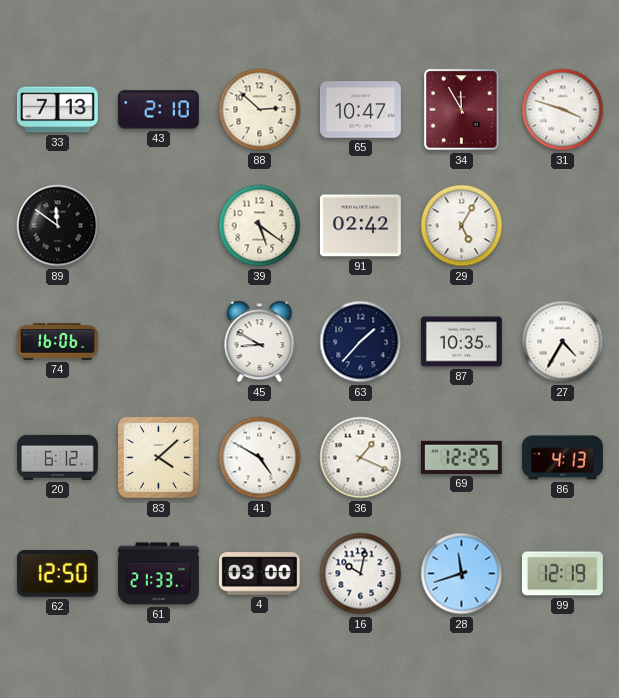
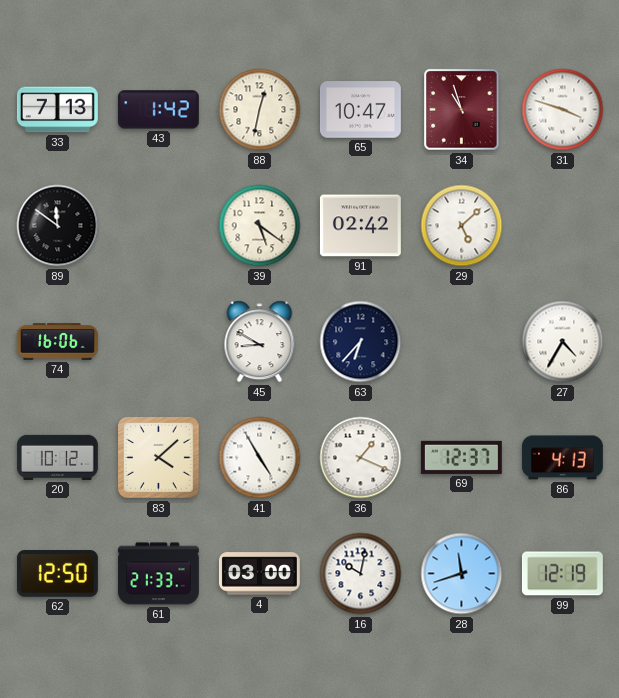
43: 2:10 -> 1:42 (158, 110)
88: 2:52 -> 12:32 (260, 110)
34: 11:55 -> 10:57 (462, 110)
29: 5:05 -> 5:08 (462, 226)
63: 1:37 -> 6:37 (361, 342)
87: 10:35 -> none (461, 342)
20: 6:12 -> 10:12 (57, 457)
41: 4:50 -> 4:55 (260, 458)
69: 12:25 -> 12:37 (461, 457)
